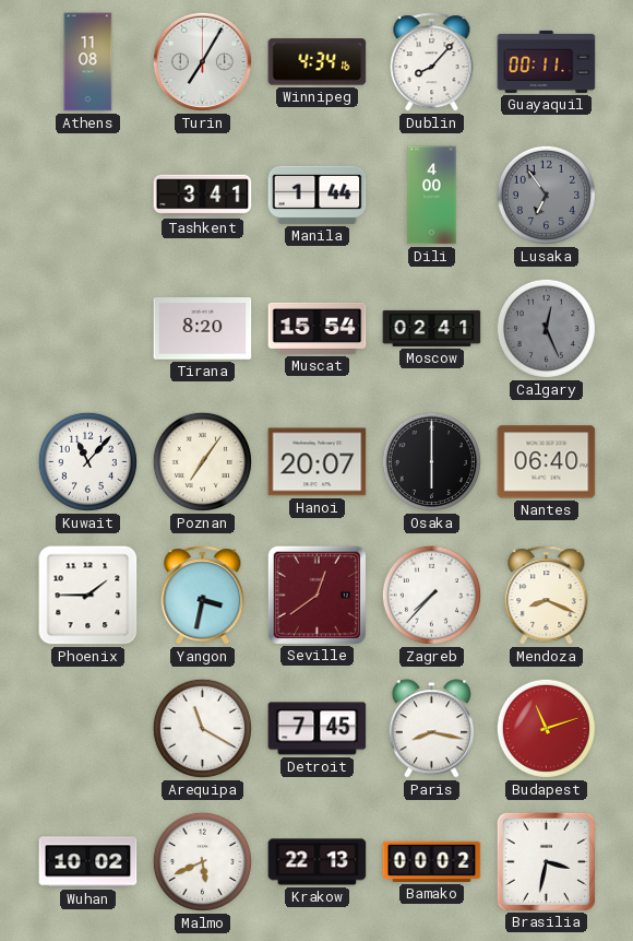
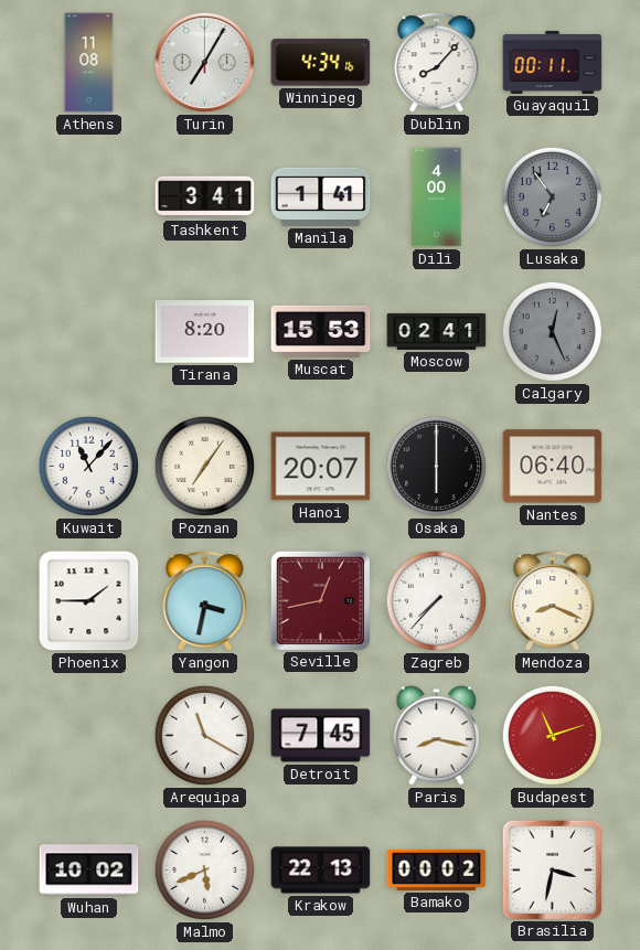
Manila: 1:44 -> 1:41 (321, 196)
Muscat: 15:54 -> 15:53 (321, 331)
Seville: 12:39 -> 12:43 (320, 600)
